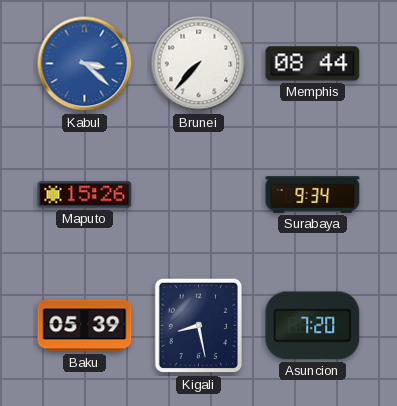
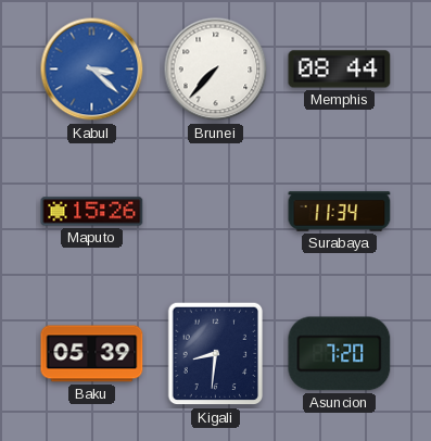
Surabaya: 9:34 -> 11:34 (340, 212)
Kigali: 8:28 -> 8:31 (216, 354)
